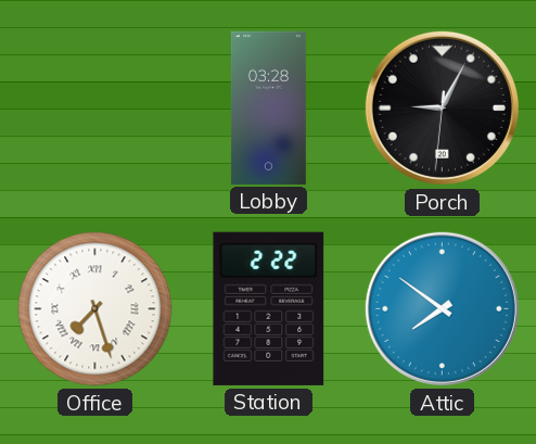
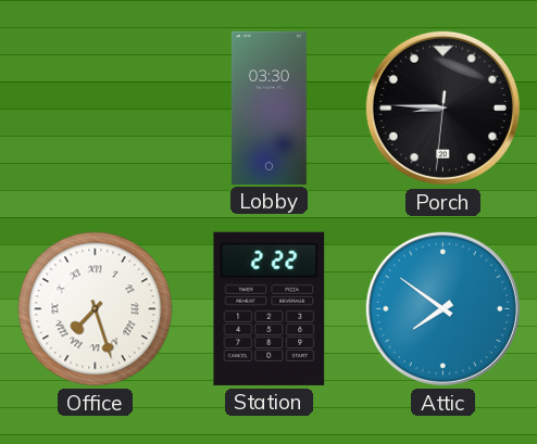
Lobby: 03:28 -> 03:30 (268, 107)
Porch: 9:04 -> 8:45 (442, 107)
